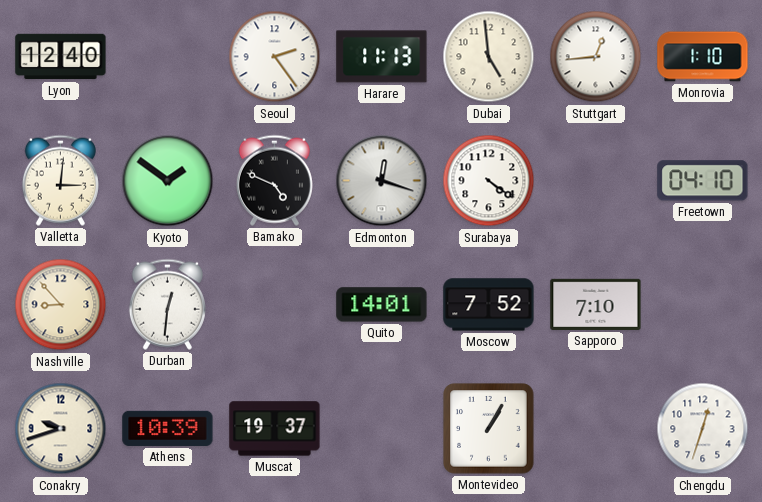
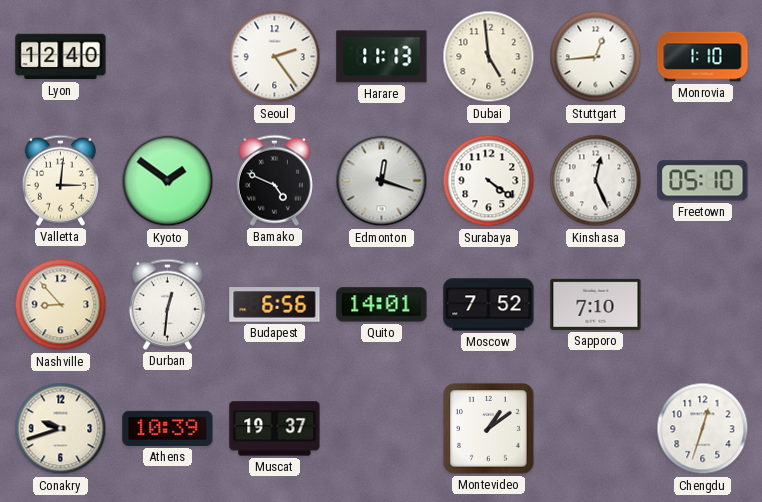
Kinshasa: none -> 12:26 (596, 181)
Freetown: 04:10 -> 05:10 (703, 181)
Budapest: none -> 6:56 (275, 305)
Montevideo: 1:05 -> 1:09 (489, 429)
